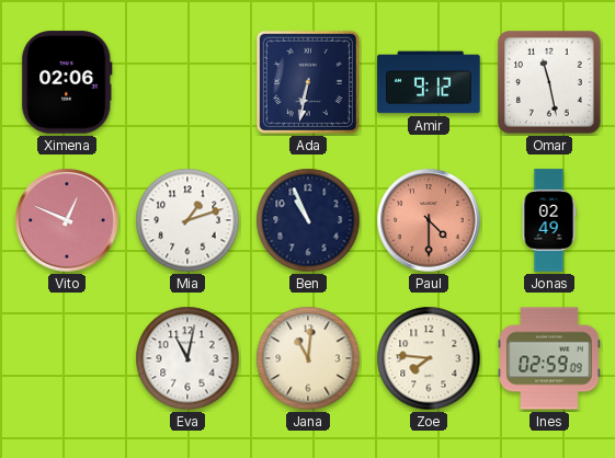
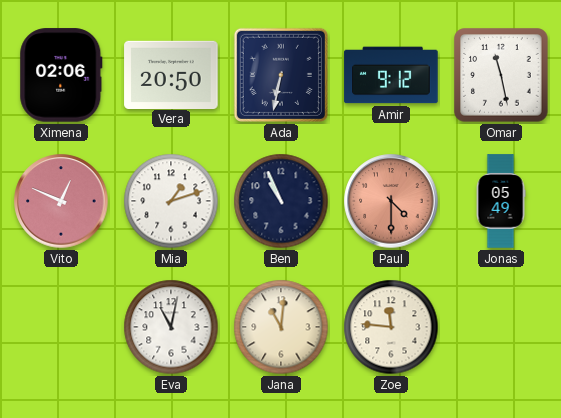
Vera: none -> 20:50 (171, 74)
Jonas: 02:49 -> 05:49 (501, 201)
Zoe: 7:46 -> 11:46 (391, 327)
Ines: 02:59 -> none (549, 358)
